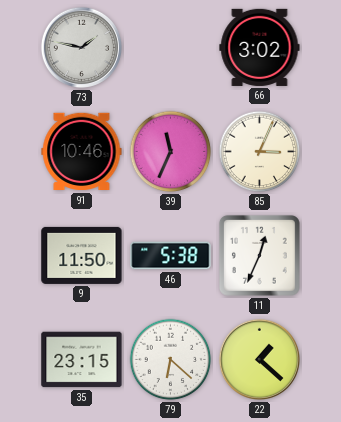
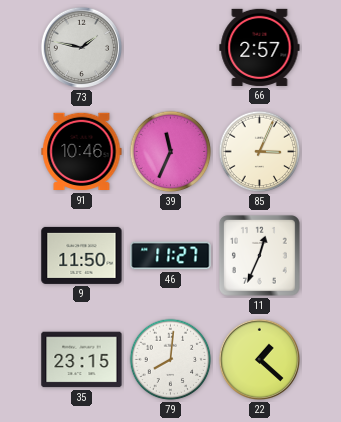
66: 3:02 -> 2:57 (260, 47)
46: 5:38 -> 11:27 (171, 256)
79: 6:22 -> 8:01 (171, 360)
